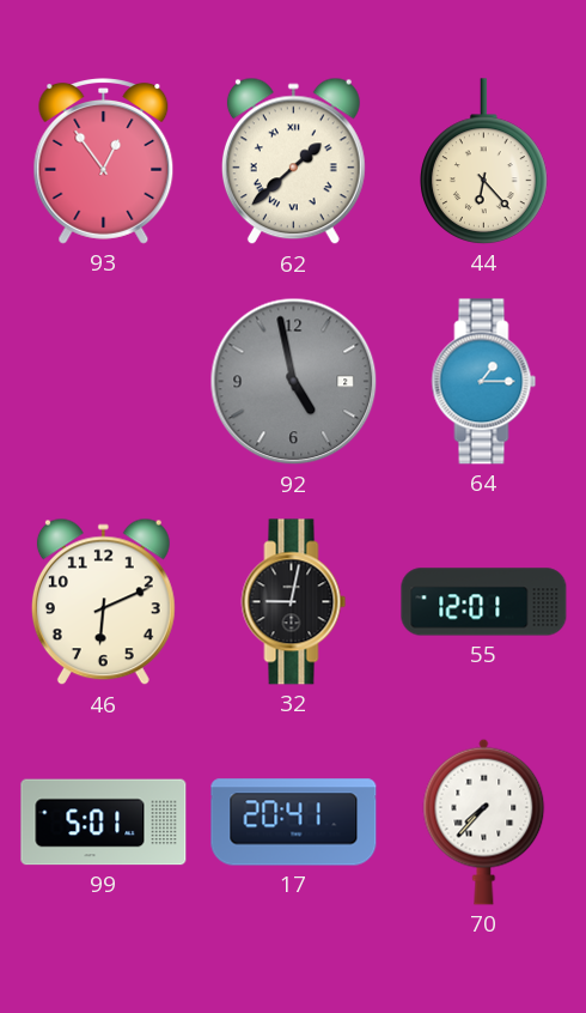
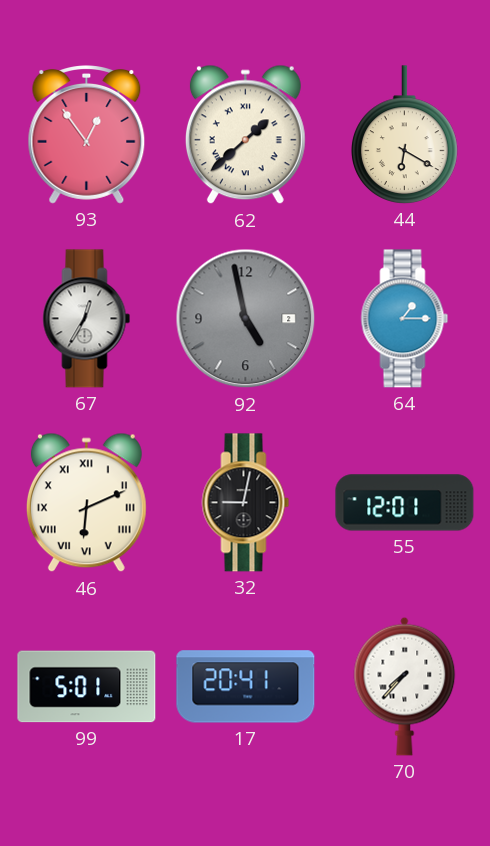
44: 6:23 -> 6:20 (405, 135)
67: none -> 12:35 (87, 319)
46 numerals: Arabic -> Roman (86, 503)
